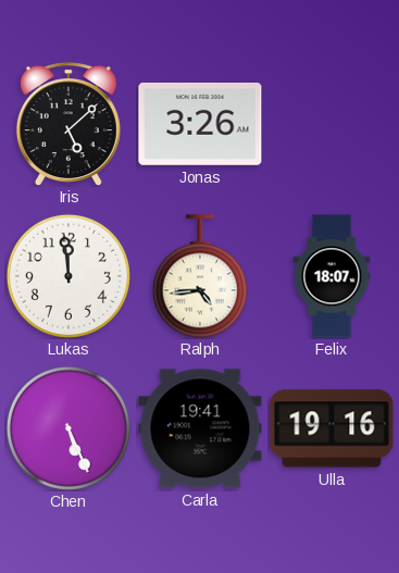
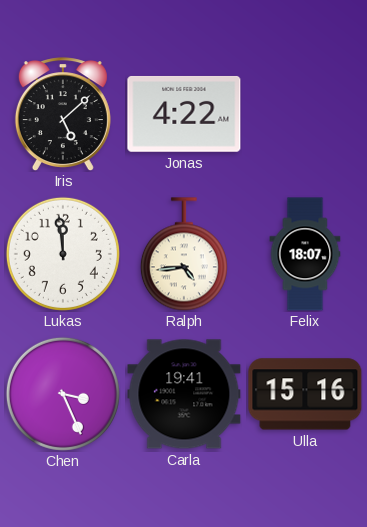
Jonas: 3:26 -> 4:22 (184, 114)
Chen: 5:26 -> 3:26 (63, 394)
Ulla: 19:16 -> 15:16 (305, 394)
